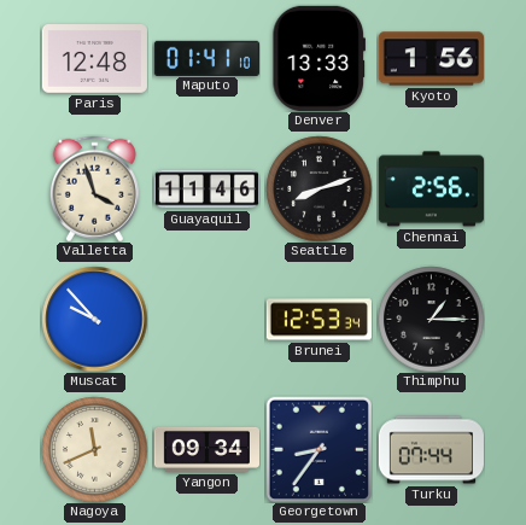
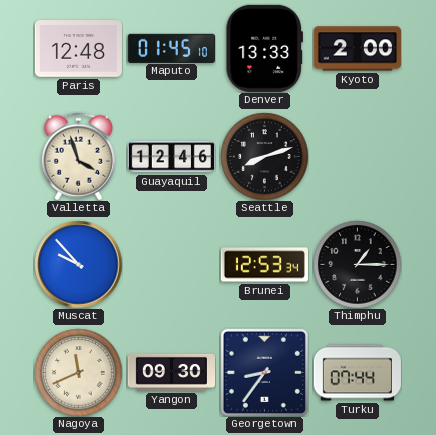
Maputo: 01:41 -> 01:45 (171, 48)
Kyoto: 1:56 -> 2:00 (357, 49)
Guayaquil: 11:46 -> 12:46 (171, 157)
Chennai: 2:56 -> none (431, 189)
Yangon: 09:34 -> 09:30 (171, 372)
